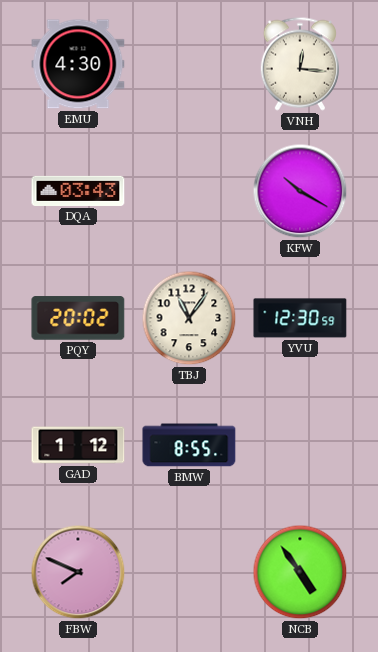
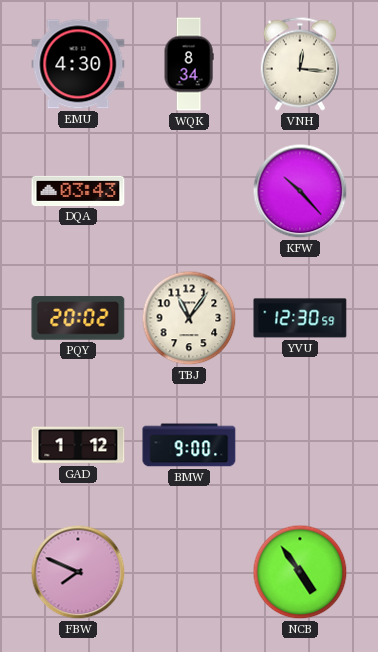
WQK: none -> 8:34 (189, 64)
KFW: 10:20 -> 10:23 (300, 191)
BMW: 8:55 -> 9:00 (189, 445)
